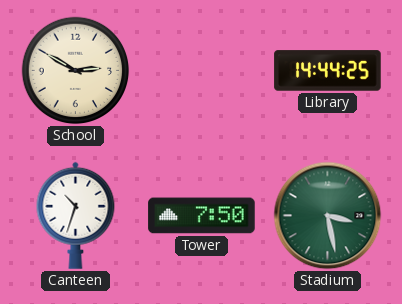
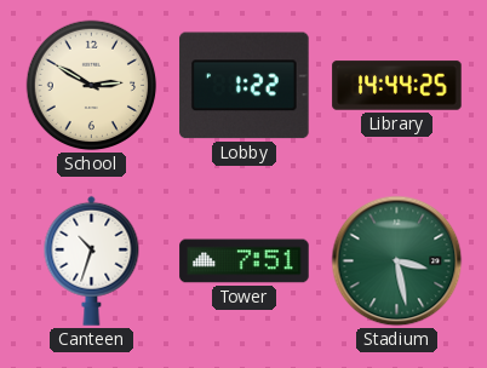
Lobby: none -> 1:22 (245, 86)
Tower: 7:50 -> 7:51 (245, 261)
